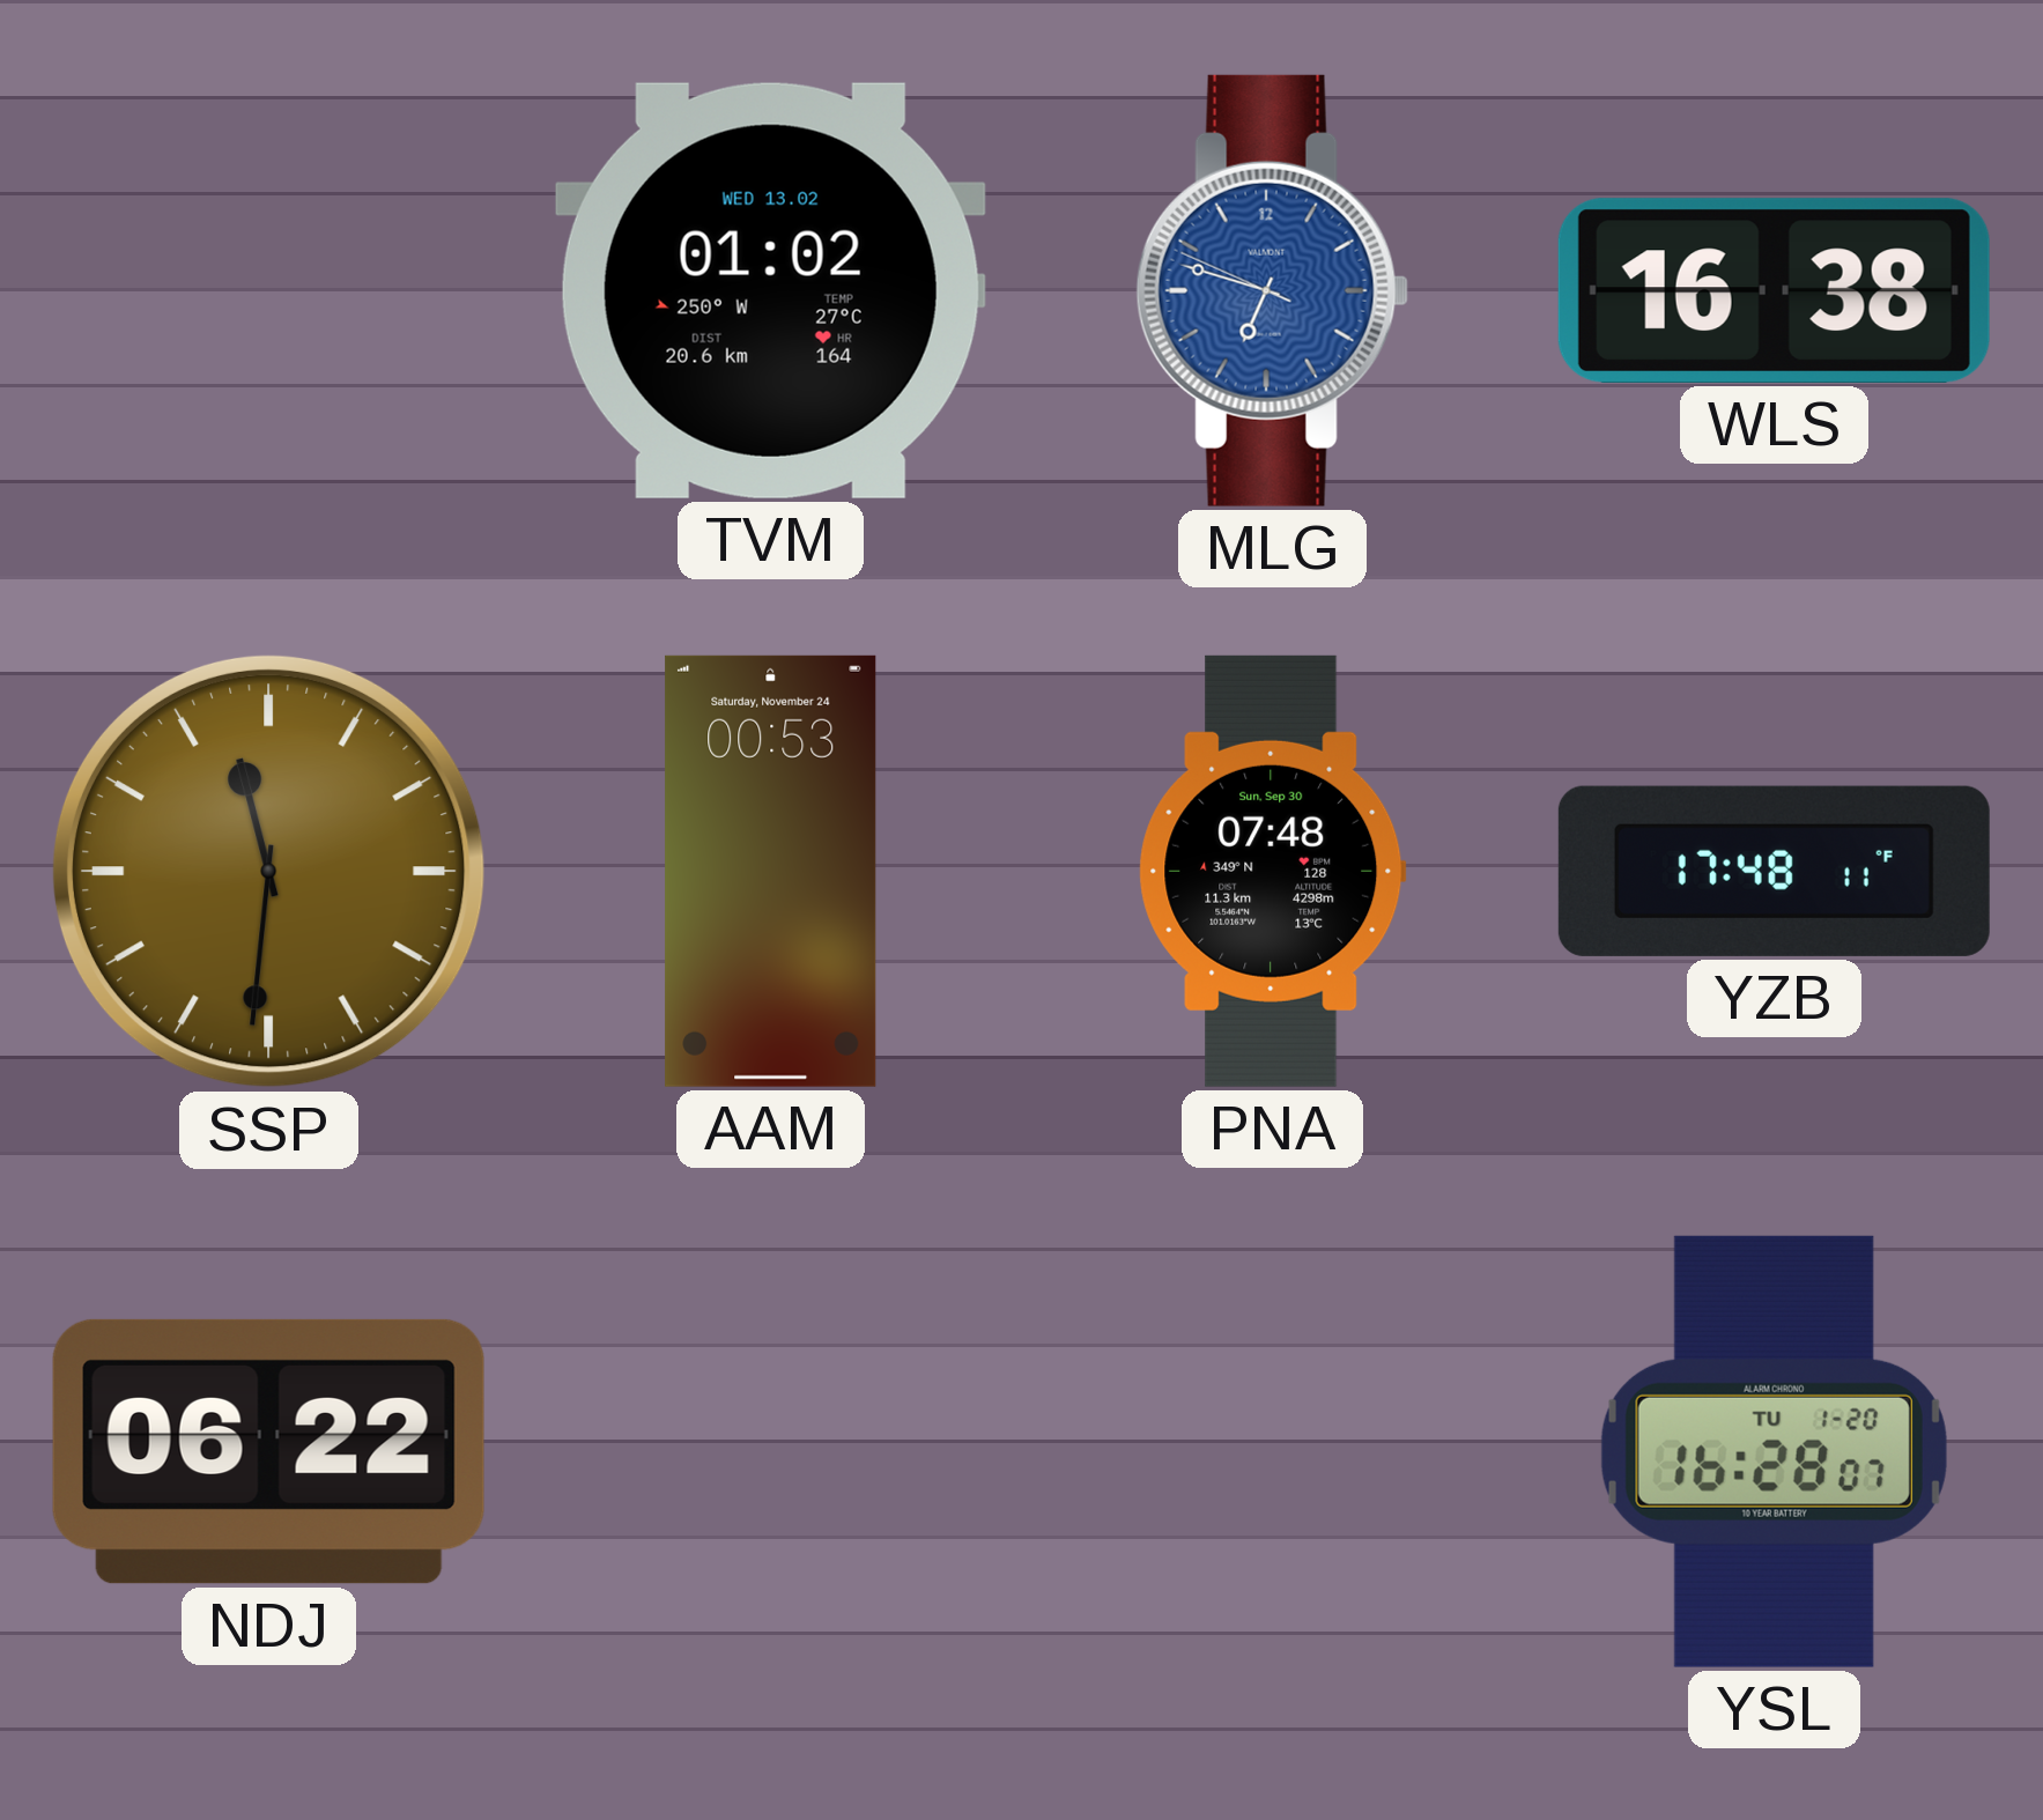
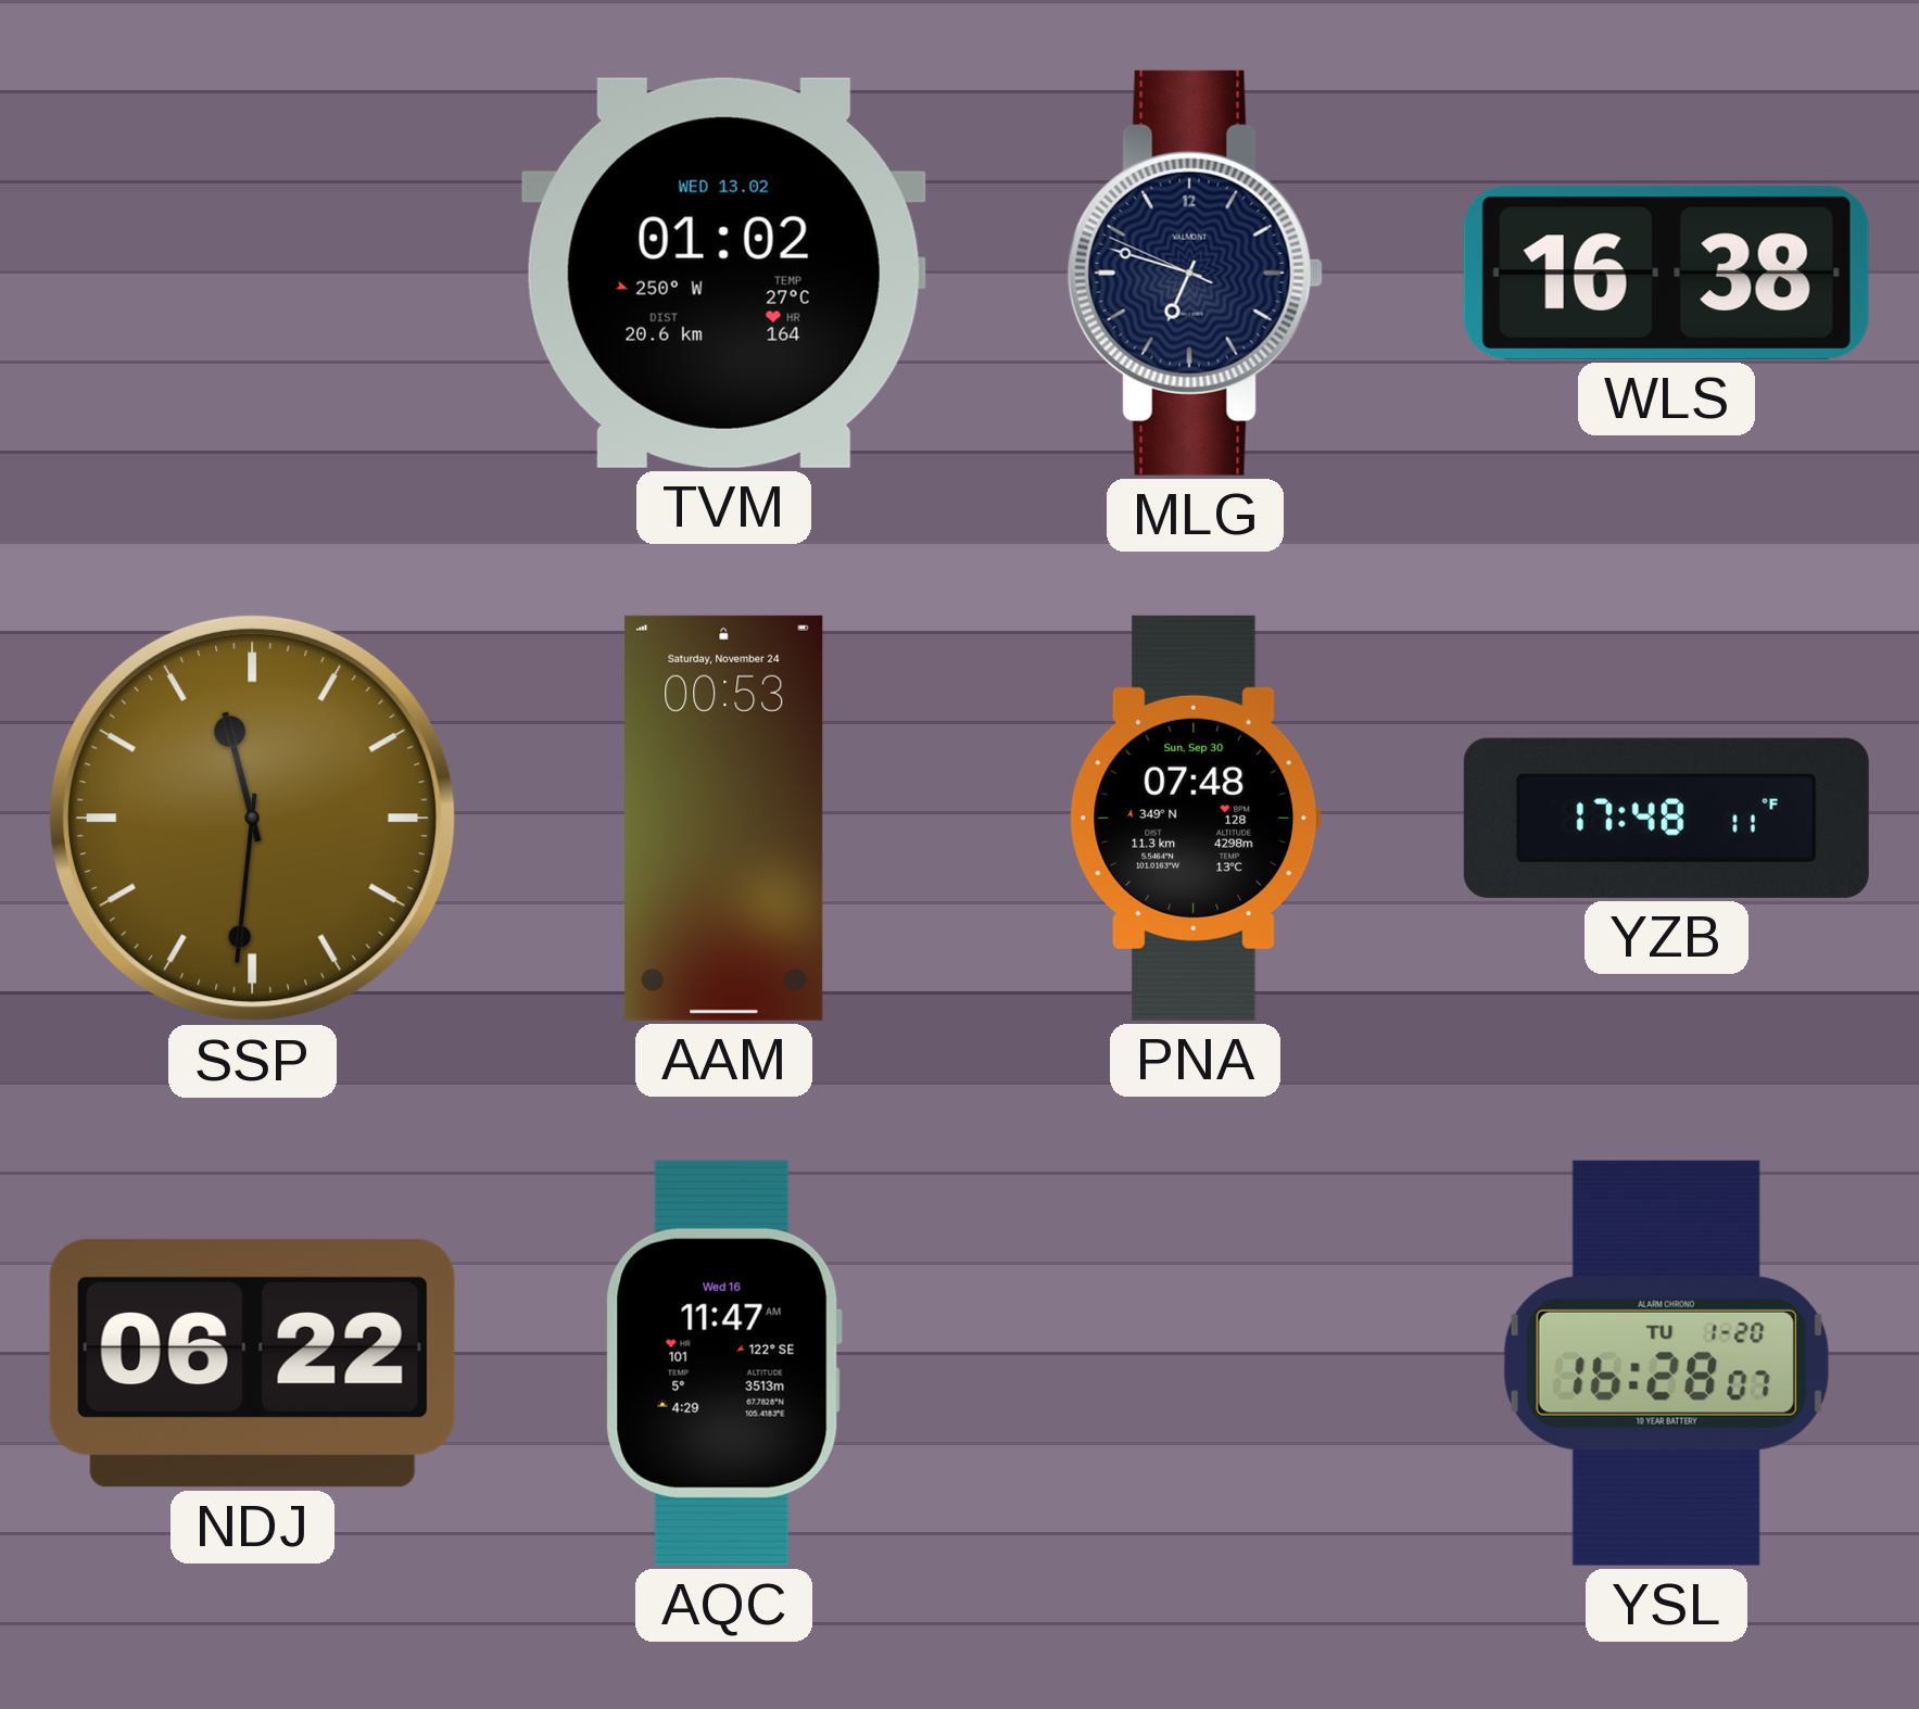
MLG dial: blue -> navy (1195, 273)
AQC: none -> 11:47 (723, 1363)
